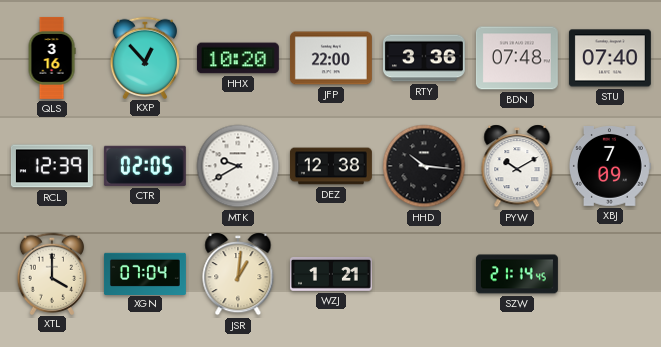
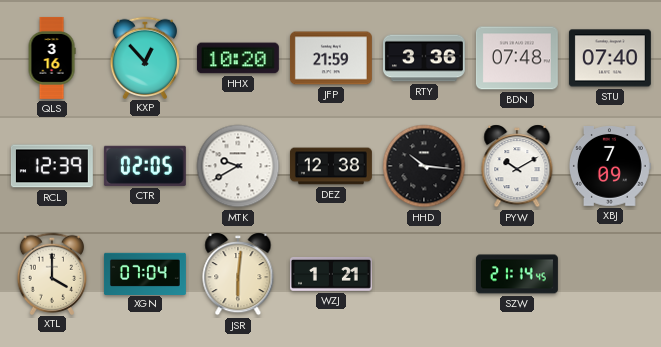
JFP: 22:00 -> 21:59 (331, 58)
JSR: 1:01 -> 6:01 (238, 274)
